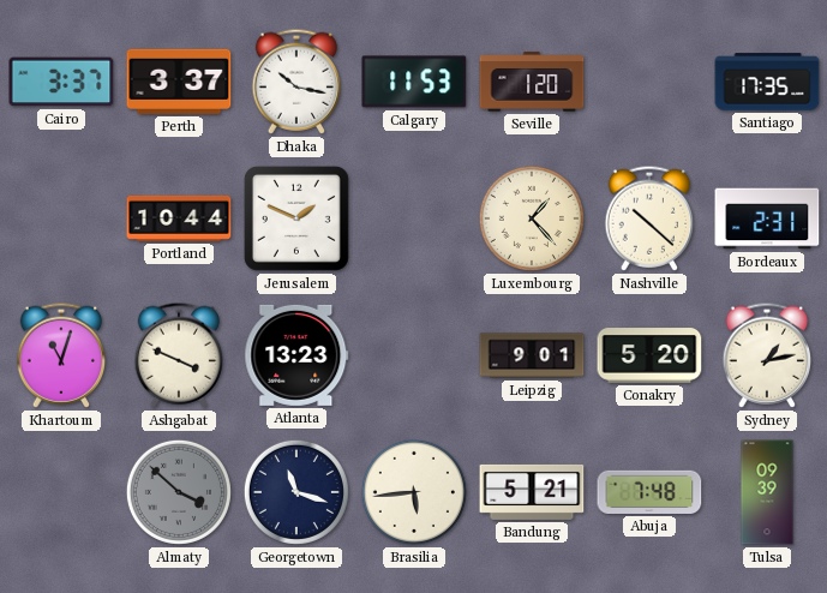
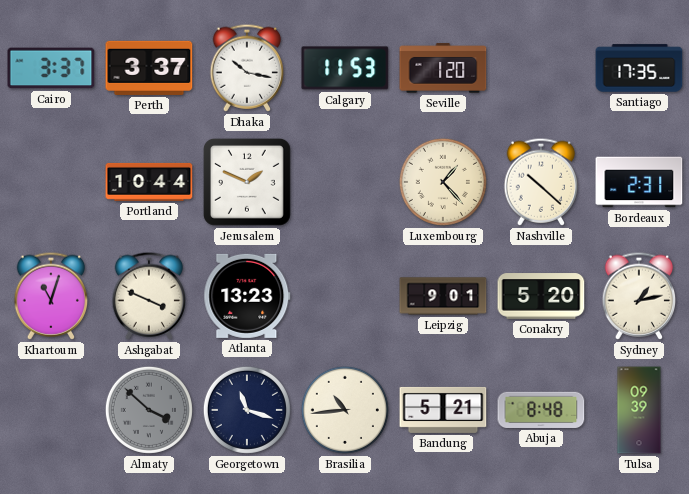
Brasilia: 5:44 -> 10:44 (345, 410)
Abuja: 7:48 -> 8:48 (541, 410)
